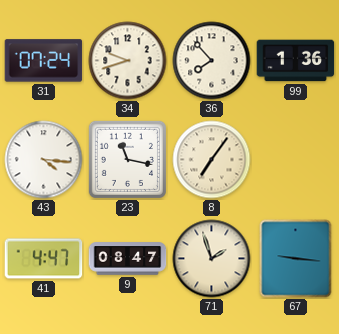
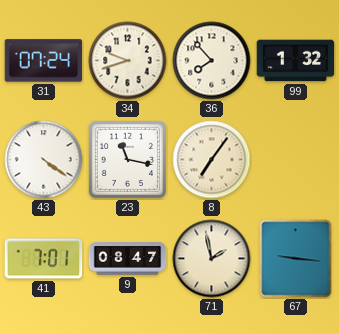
99: 1:36 -> 1:32 (296, 61)
43: 4:16 -> 4:21 (44, 160)
41: 4:47 -> 7:01 (44, 259)
71: 1:57 -> 1:58 (212, 259)
